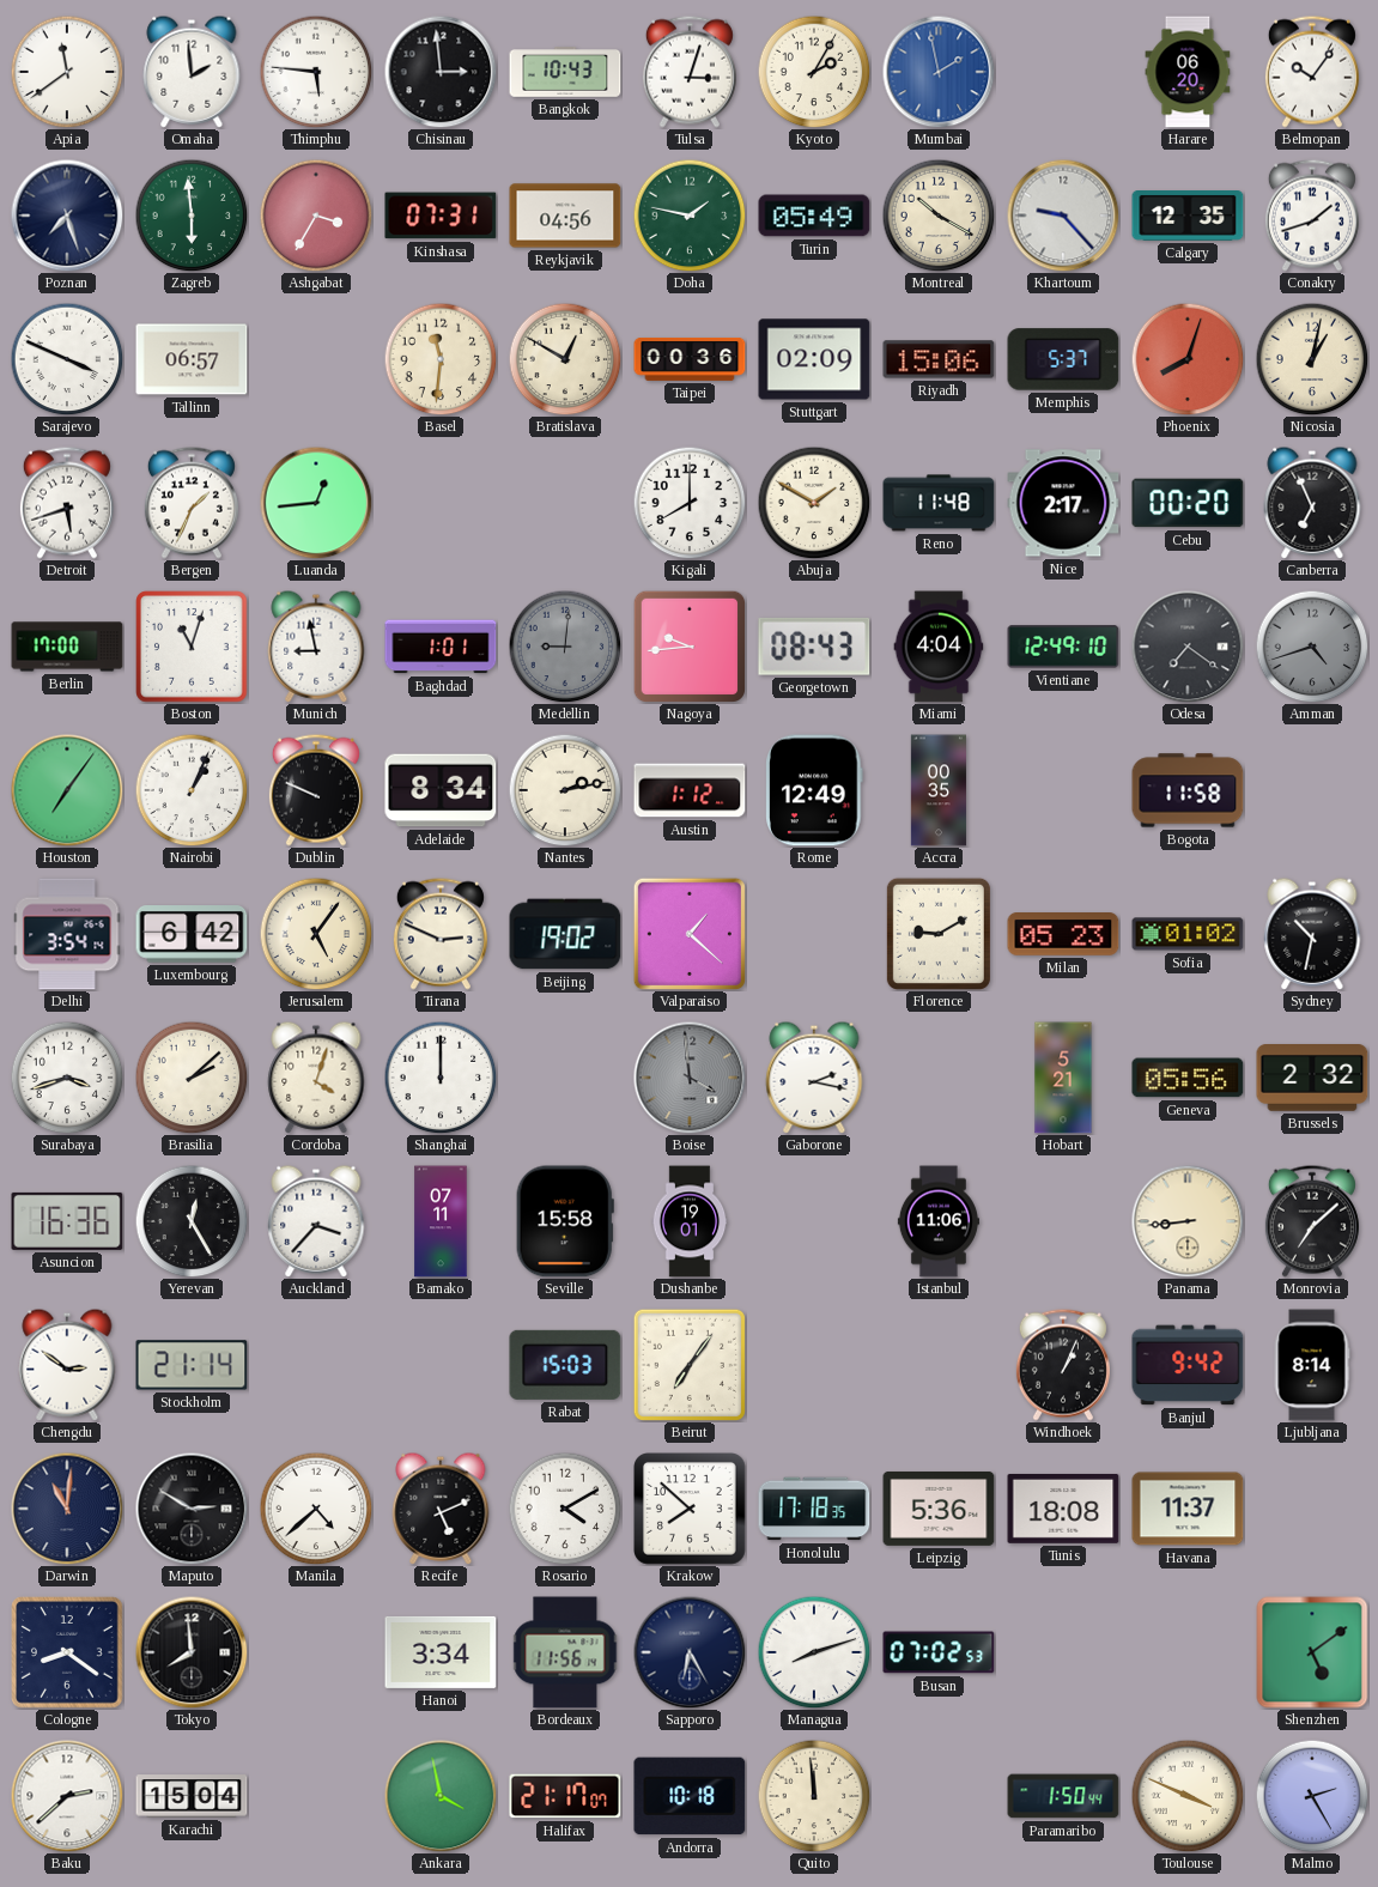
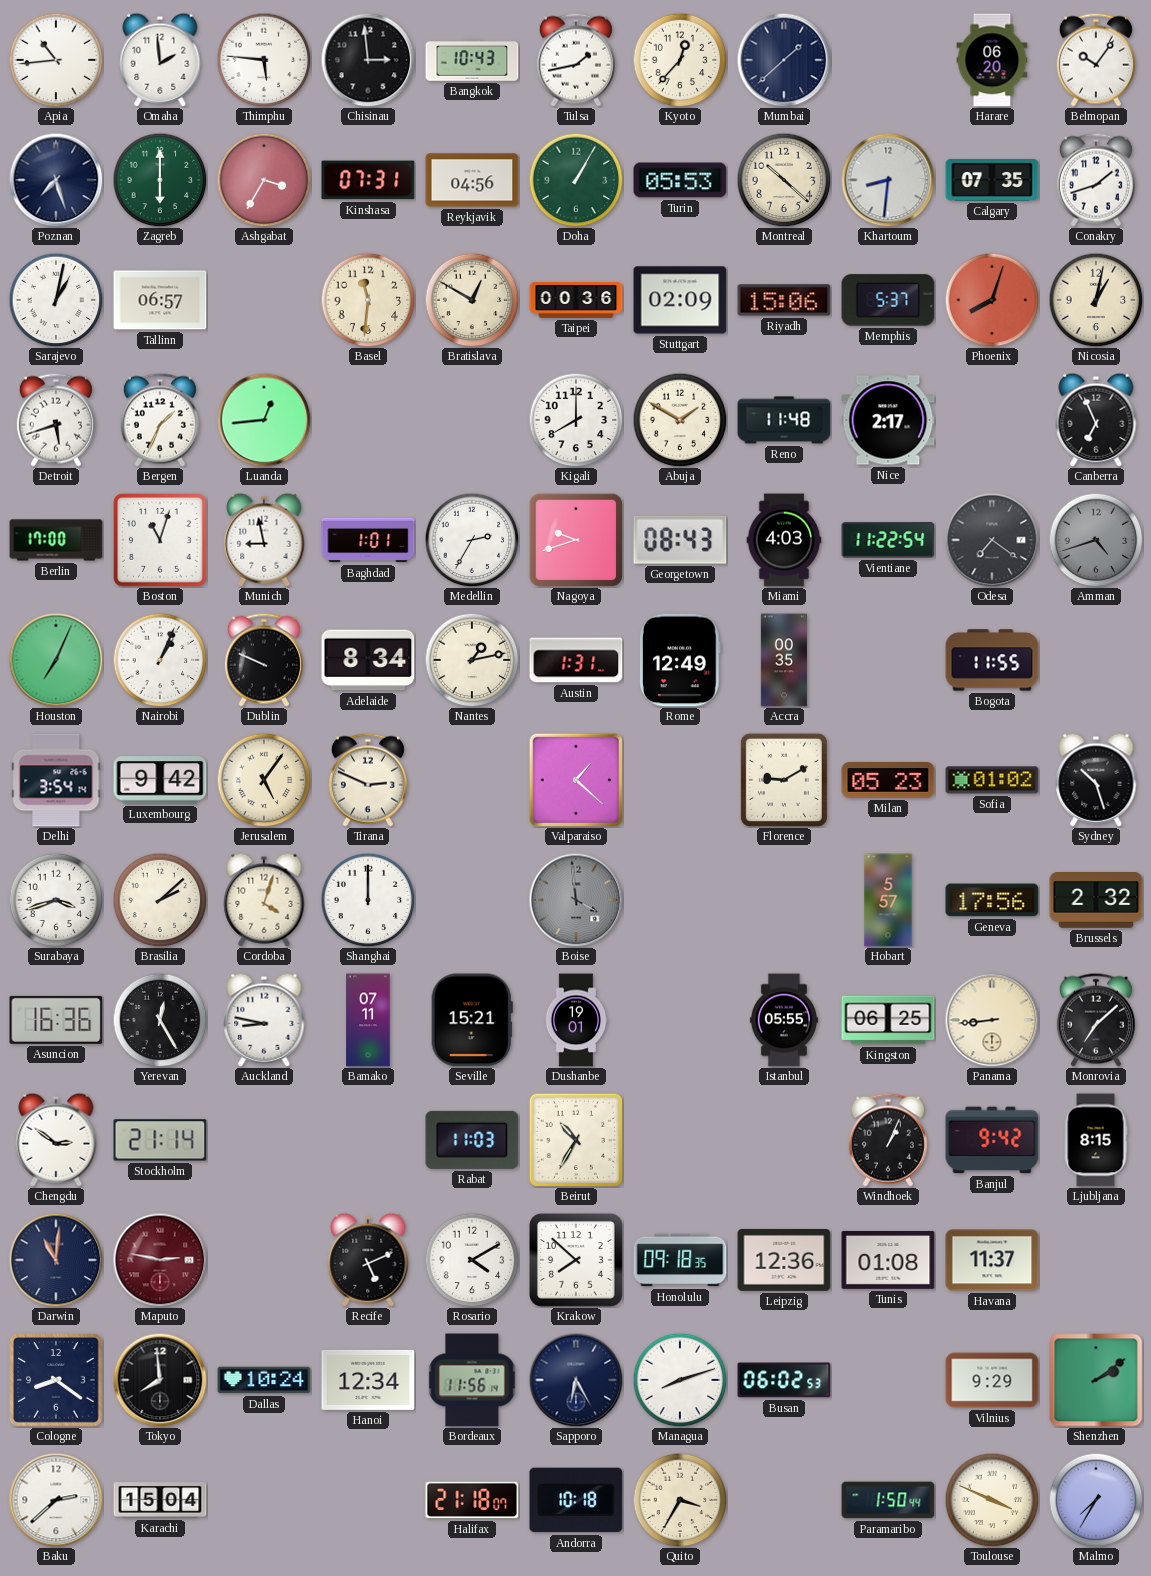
Apia: 11:39 -> 10:44 (56, 60)
Tulsa: 3:03 -> 1:43 (576, 60)
Kyoto: 2:05 -> 12:37 (680, 60)
Mumbai: 1:58 -> 1:38 (784, 60)
Mumbai dial: blue -> navy (784, 60)
Zagreb: 5:59 -> 6:00 (160, 180)
Doha: 1:47 -> 1:05 (576, 180)
Turin: 05:49 -> 05:53 (680, 180)
Montreal: 10:20 -> 10:22 (784, 180)
Khartoum: 9:23 -> 8:31 (888, 180)
Calgary: 12:35 -> 07:35 (992, 181)
Sarajevo: 3:49 -> 1:02 (56, 300)
Cebu: 00:20 -> none (1188, 503)
Medellin: 9:01 -> 2:35 (472, 540)
Medellin dial: grey -> white (472, 540)
Nagoya: 9:44 -> 9:42 (575, 539)
Miami: 4:04 -> 4:03 (784, 540)
Vientiane: 12:49 -> 11:22 (888, 540)
Houston: 7:06 -> 7:04 (56, 660)
Nantes: 2:13 -> 1:13 (472, 660)
Austin: 1:12 -> 1:31 (576, 660)
Bogota: 11:58 -> 11:55 (992, 660)
Luxembourg: 6:42 -> 9:42 (160, 780)
Beijing: 19:02 -> none (565, 934)
Sydney: 10:32 -> 10:27 (1096, 780)
Gaborone: 2:17 -> none (814, 1078)
Hobart: 5:21 -> 5:57 (888, 900)
Geneva: 05:56 -> 17:56 (992, 900)
Auckland: 3:37 -> 8:47 (264, 1020)
Seville: 15:58 -> 15:21 (472, 1020)
Istanbul: 11:06 -> 05:55 (784, 1020)
Kingston: none -> 06:25 (888, 1020)
Rabat: 15:03 -> 11:03 (472, 1140)
Beirut: 7:06 -> 10:35 (576, 1140)
Ljubljana: 8:14 -> 8:15 (1096, 1140)
Maputo: 2:50 -> 2:47 (160, 1260)
Maputo dial: black -> burgundy (160, 1260)
Manila: 4:38 -> none (316, 1509)
Honolulu: 17:18 -> 09:18 (680, 1260)
Leipzig: 5:36 -> 12:36 (784, 1260)
Tunis: 18:08 -> 01:08 (888, 1260)
Dallas: none -> 10:24 (264, 1380)
Hanoi: 3:34 -> 12:34 (368, 1380)
Busan: 07:02 -> 06:02 (784, 1380)
Vilnius: none -> 9:29 (992, 1380)
Shenzhen: 5:09 -> 2:09 (1096, 1380)
Ankara: 3:58 -> none (441, 1796)
Halifax: 21:17 -> 21:18 (472, 1500)
Quito: 11:59 -> 3:35 (680, 1500)
Malmo: 2:25 -> 7:35 (1096, 1500)
